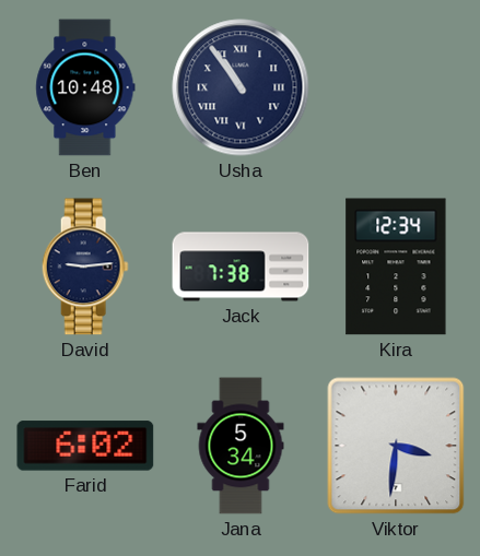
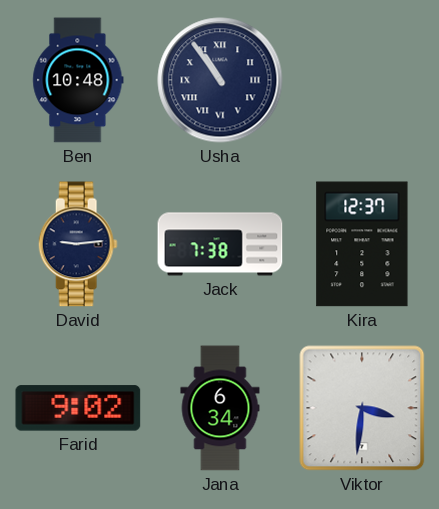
Kira: 12:34 -> 12:37 (362, 244)
Farid: 6:02 -> 9:02 (78, 408)
Jana: 5:34 -> 6:34 (220, 408)
